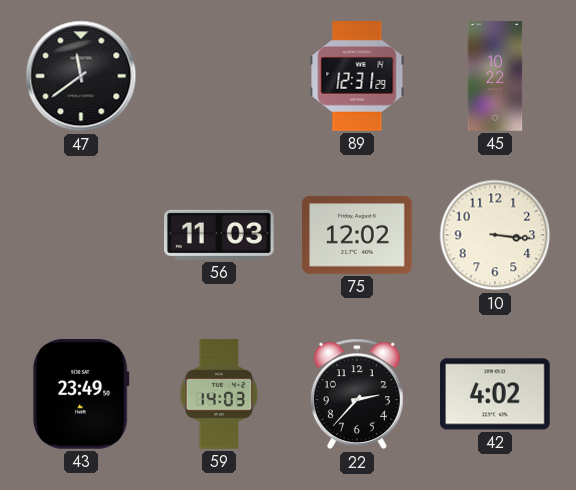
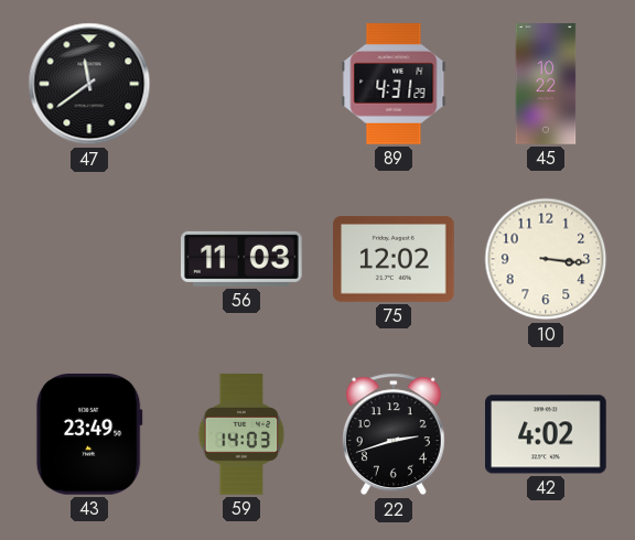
89: 12:31 -> 4:31 (394, 85)
22: 2:37 -> 2:42 (394, 434)
